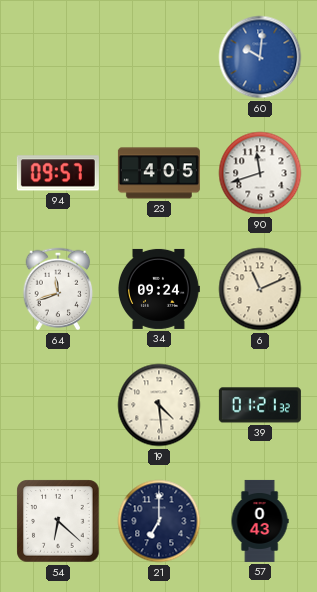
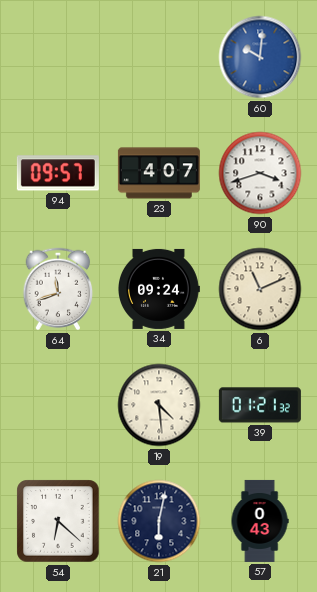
23: 4:05 -> 4:07 (159, 173)
90: 11:42 -> 3:42 (260, 173)
21: 7:00 -> 6:02 (159, 521)
